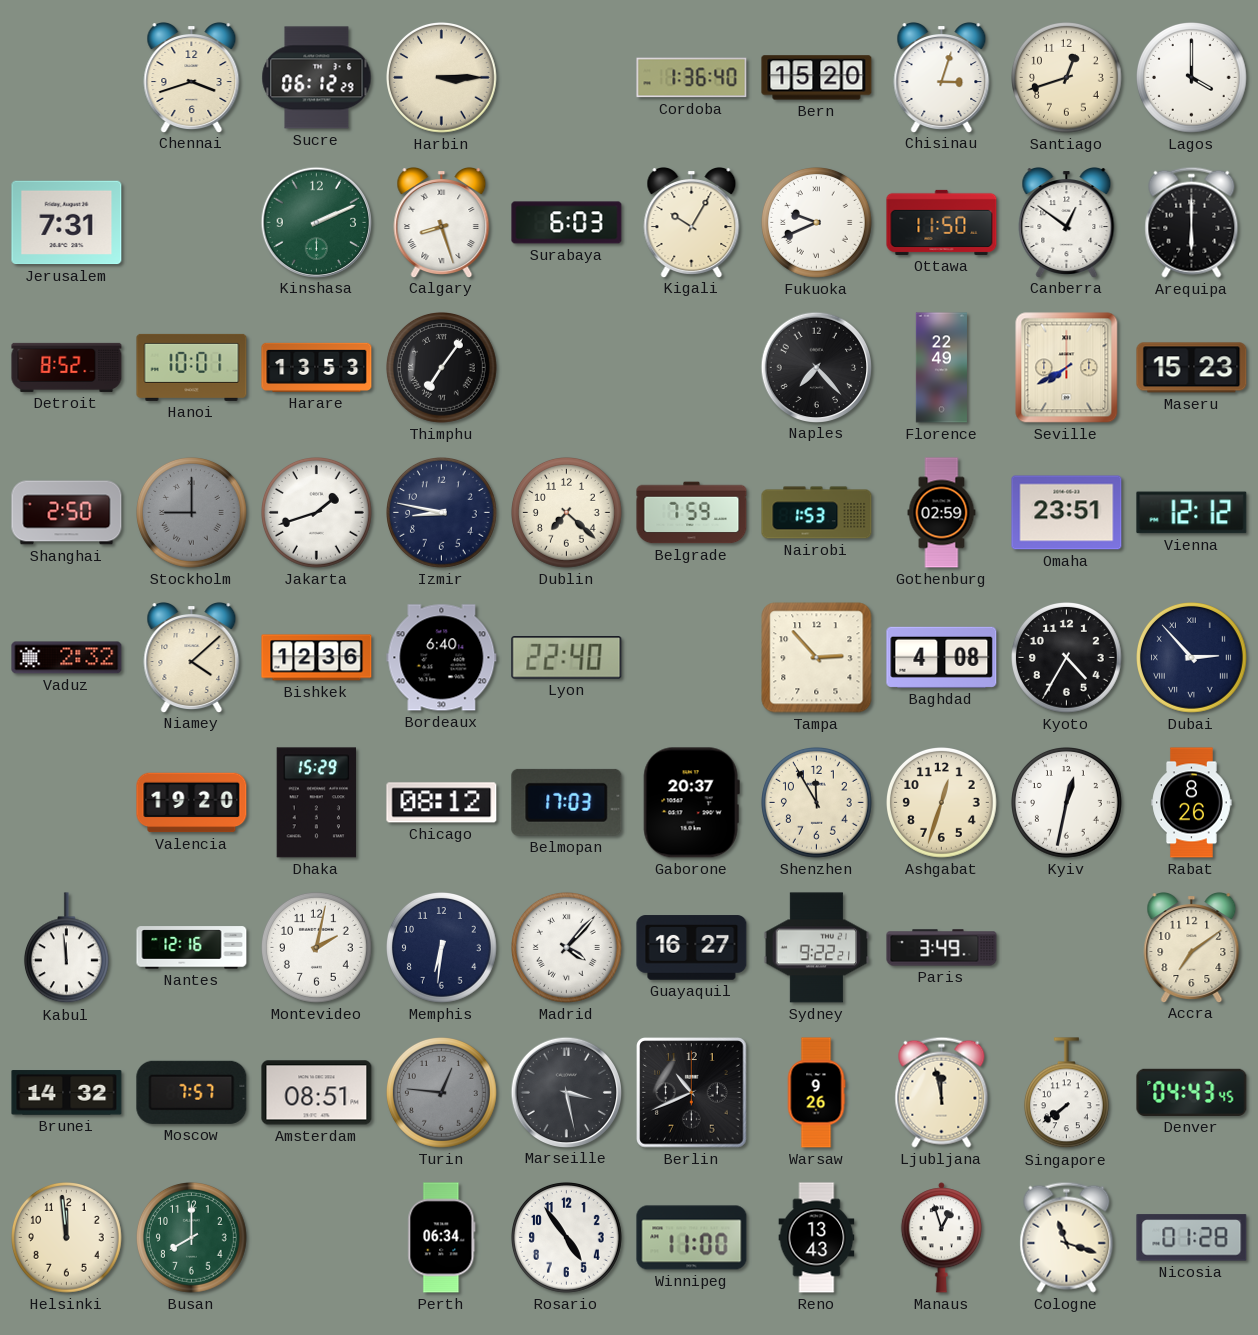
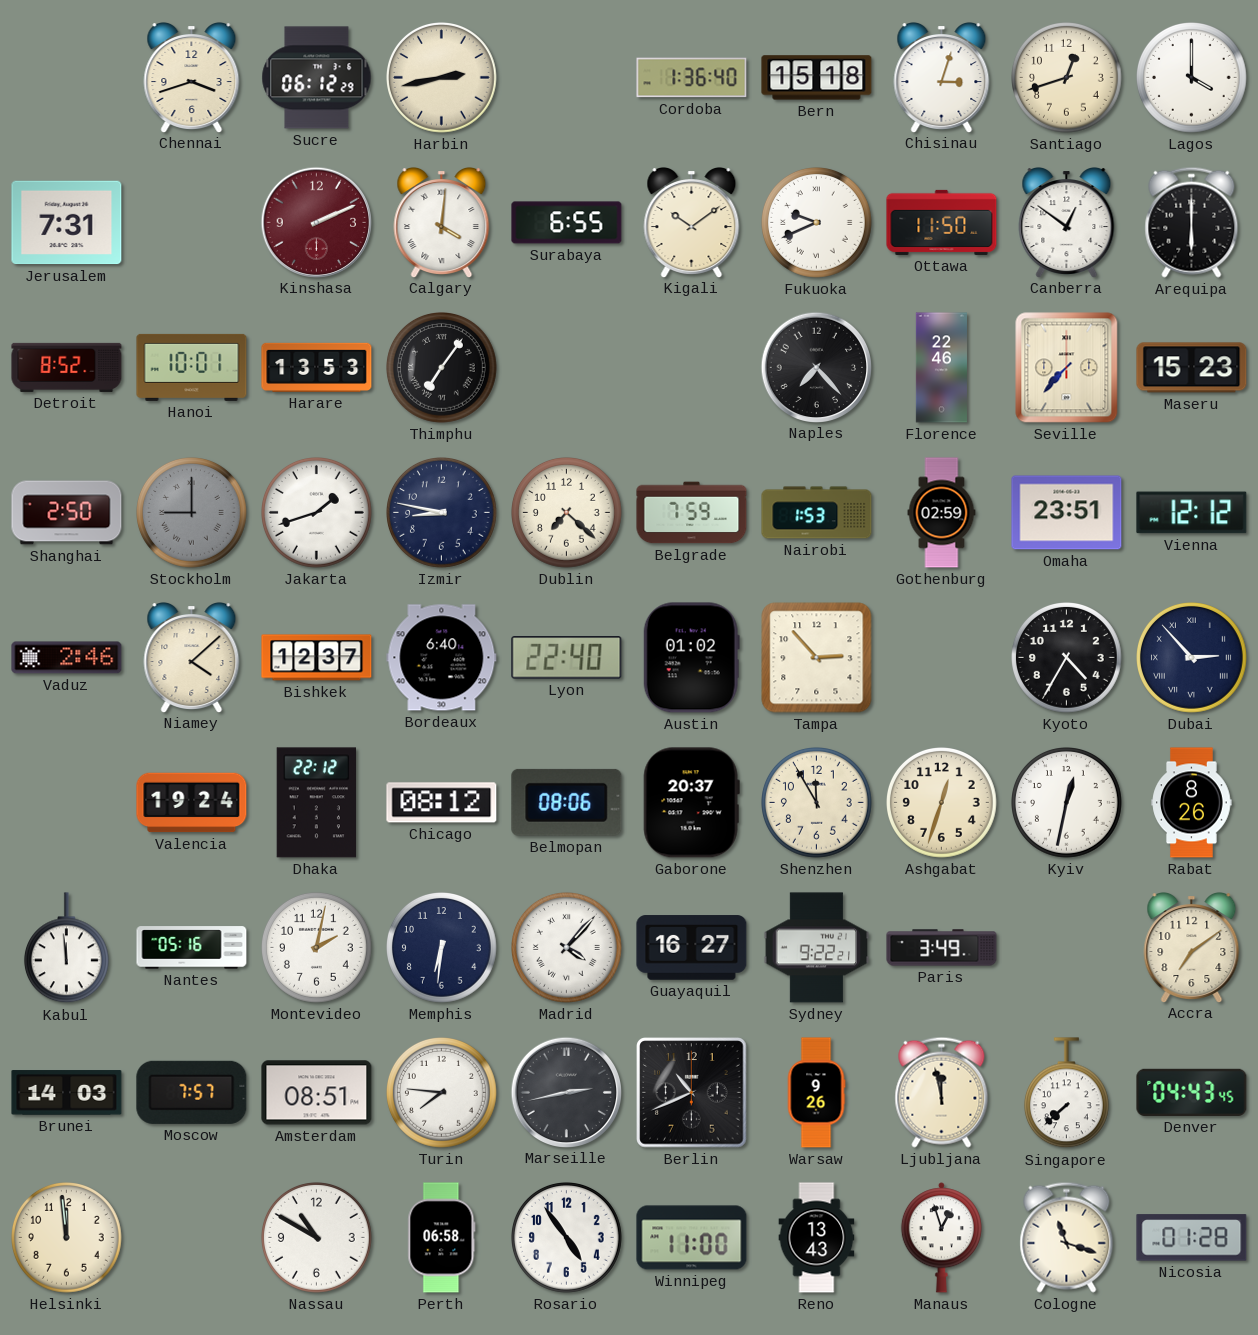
Harbin: 3:15 -> 2:43 (442, 78)
Bern: 15:20 -> 15:18 (817, 78)
Kinshasa dial: green -> burgundy (316, 222)
Calgary: 8:27 -> 4:01 (442, 223)
Surabaya: 6:03 -> 6:55 (567, 223)
Kigali: 10:05 -> 10:09 (692, 223)
Florence: 22:49 -> 22:46 (941, 368)
Seville: 7:40 -> 7:37 (1067, 368)
Vaduz: 2:32 -> 2:46 (67, 658)
Bishkek: 12:36 -> 12:37 (317, 658)
Austin: none -> 01:02 (691, 658)
Baghdad: 4:08 -> none (942, 657)
Valencia: 19:20 -> 19:24 (192, 803)
Dhaka: 15:29 -> 22:12 (317, 803)
Belmopan: 17:03 -> 08:06 (567, 802)
Nantes: 12:16 -> 05:16 (192, 948)
Brunei: 14:32 -> 14:03 (67, 1093)
Turin: 12:46 -> 7:46 (442, 1093)
Turin dial: grey -> white (442, 1093)
Marseille: 3:28 -> 2:43 (566, 1092)
Singapore: 7:39 -> 7:38 (1066, 1093)
Busan: 8:00 -> none (192, 1238)
Nassau: none -> 10:50 (317, 1238)
Perth: 06:34 -> 06:58 (442, 1238)
